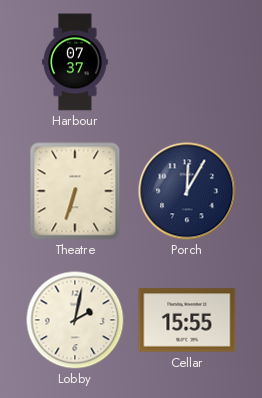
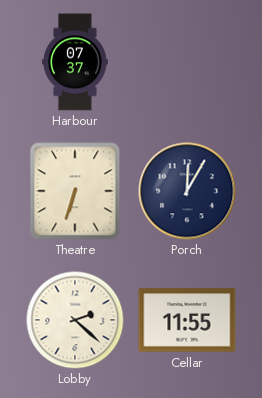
Lobby: 2:02 -> 2:22 (75, 320)
Cellar: 15:55 -> 11:55 (187, 320)
